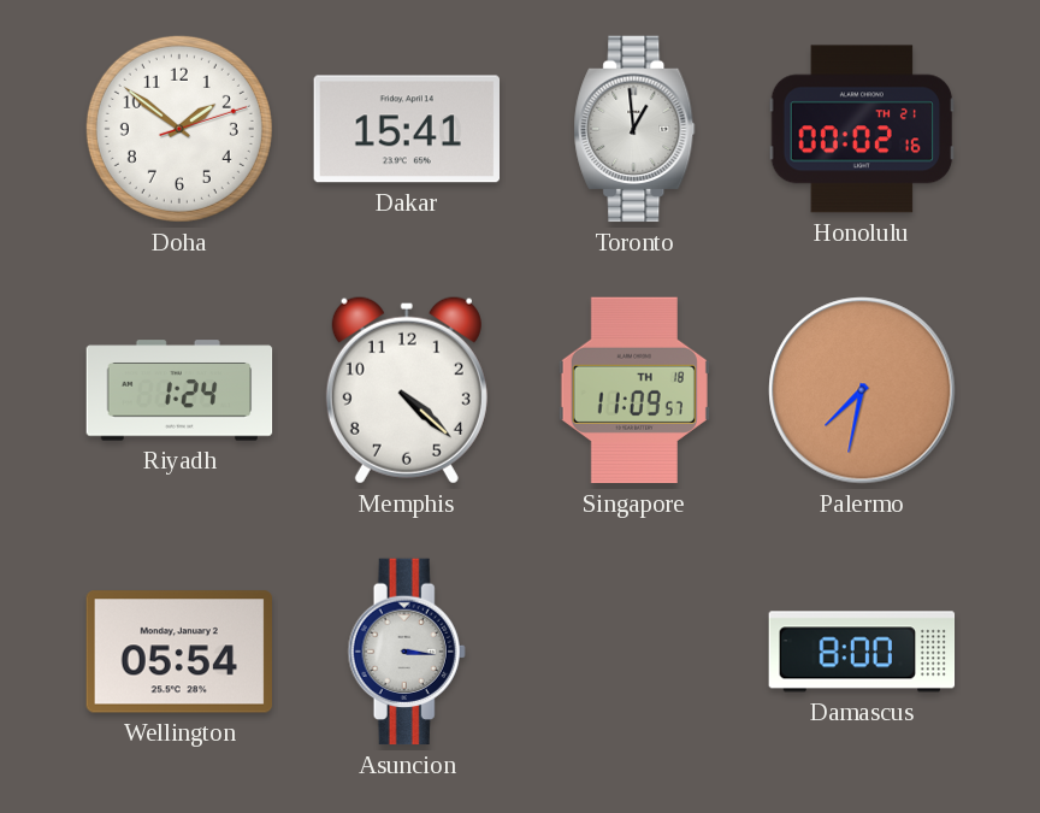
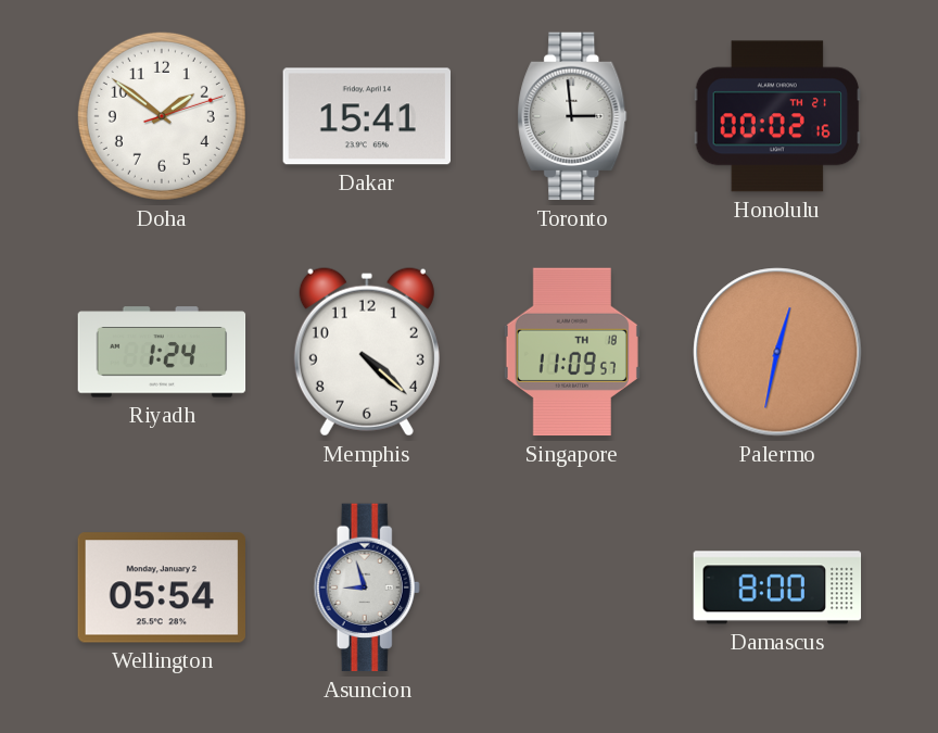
Toronto: 12:59 -> 2:59 (572, 116)
Palermo: 7:32 -> 12:32 (777, 352)
Asuncion: 3:16 -> 8:57 (367, 587)
